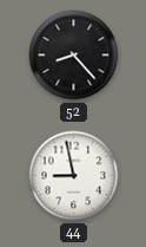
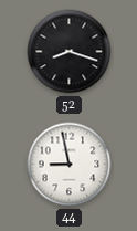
52: 8:23 -> 8:18 (70, 52)
